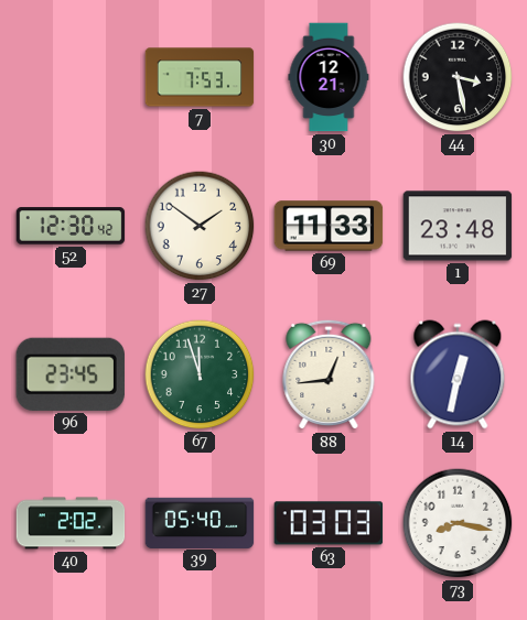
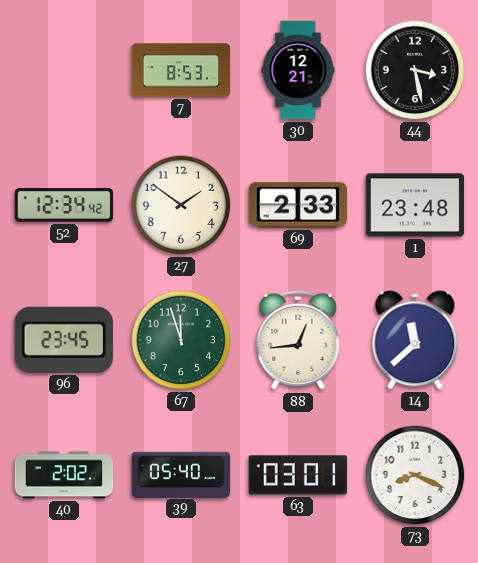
7: 7:53 -> 8:53 (181, 70)
52: 12:30 -> 12:34 (64, 205)
69: 11:33 -> 2:33 (298, 205)
14: 12:32 -> 11:38 (415, 340)
63: 03:03 -> 03:01 (298, 475)
73: 8:17 -> 8:19 (415, 475)
